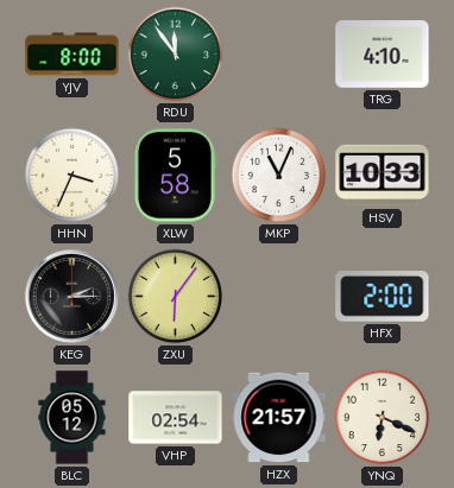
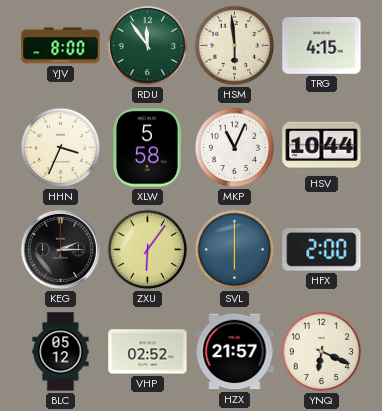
HSM: none -> 5:59 (235, 46)
TRG: 4:10 -> 4:15 (322, 46)
HSV: 10:33 -> 10:44 (322, 148)
SVL: none -> 6:00 (235, 250)
VHP: 02:54 -> 02:52 (148, 352)
